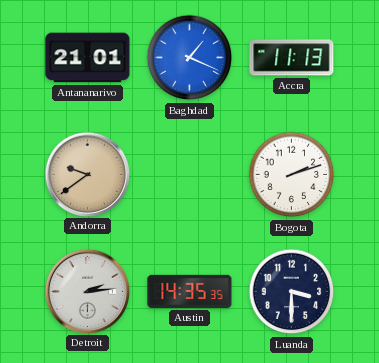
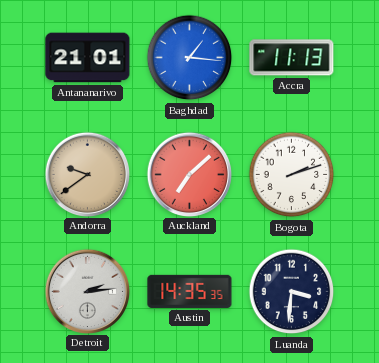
Baghdad: 1:19 -> 1:16 (190, 58)
Auckland: none -> 7:08 (189, 174)
Luanda: 3:30 -> 3:31 (292, 292)
